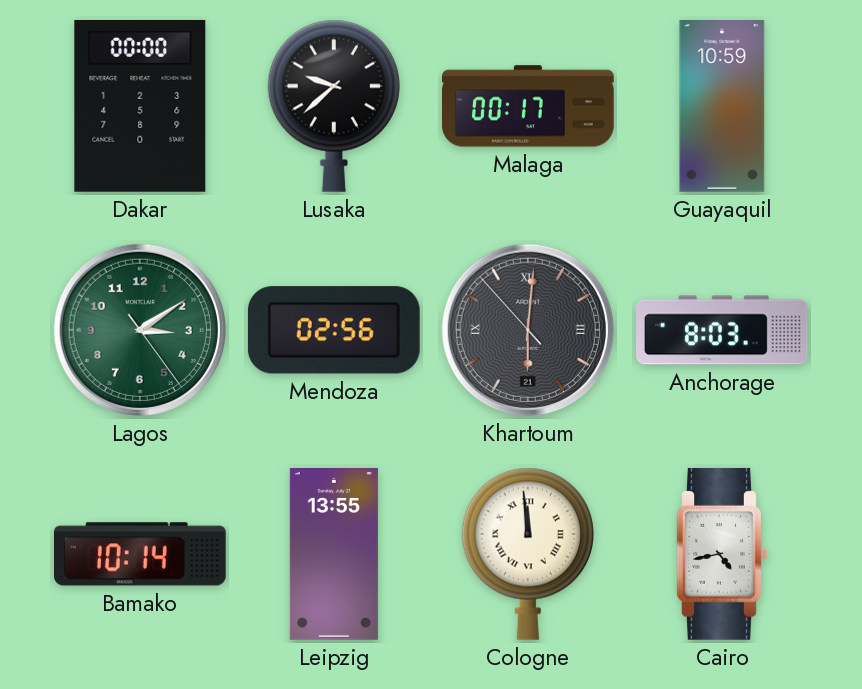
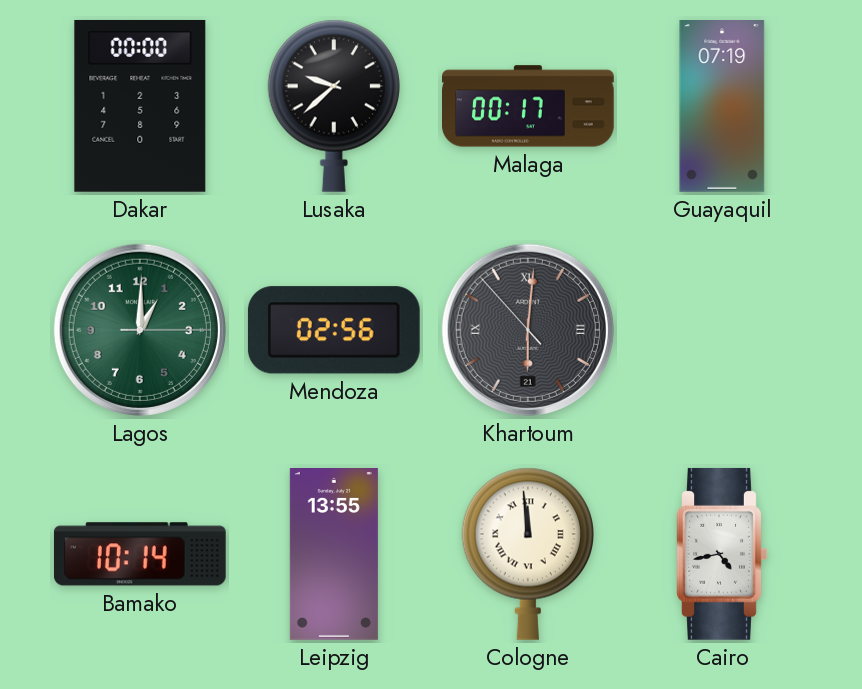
Guayaquil: 10:59 -> 07:19 (722, 107)
Lagos: 3:09 -> 1:00 (140, 330)
Anchorage: 8:03 -> none (722, 330)
